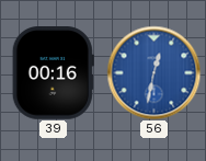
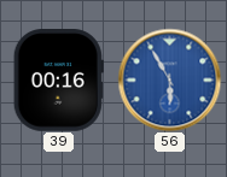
56: 12:32 -> 5:55 (169, 79)
